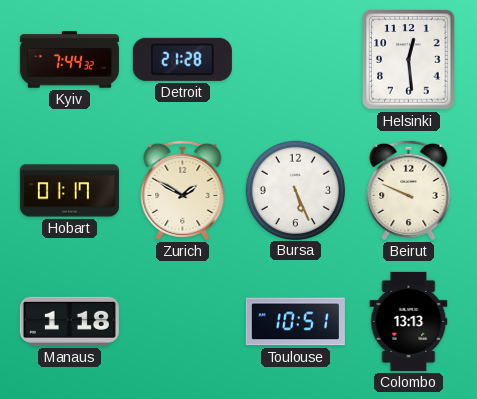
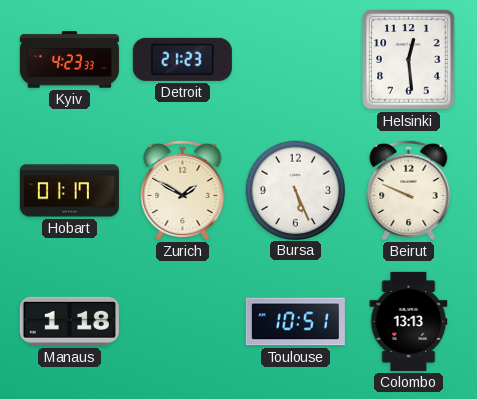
Kyiv: 7:44 -> 4:23 (69, 60)
Detroit: 21:28 -> 21:23 (182, 59)
